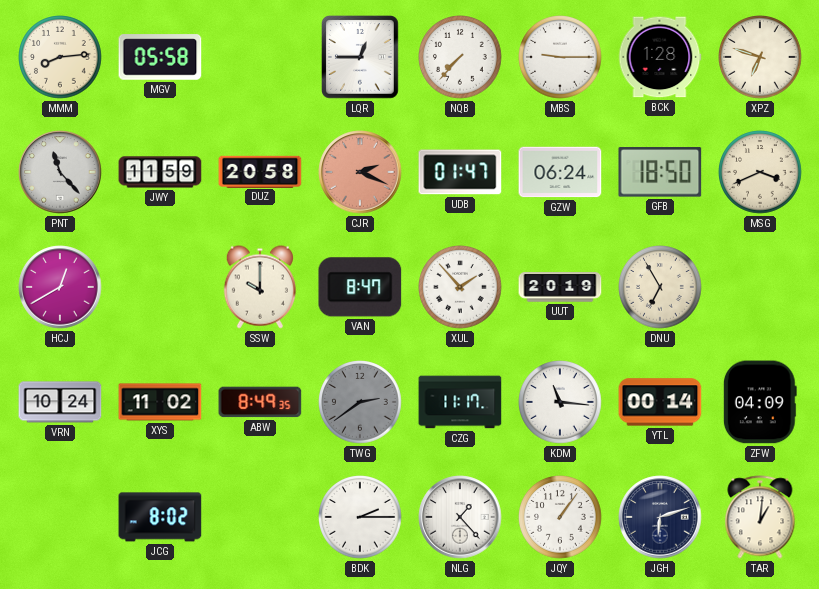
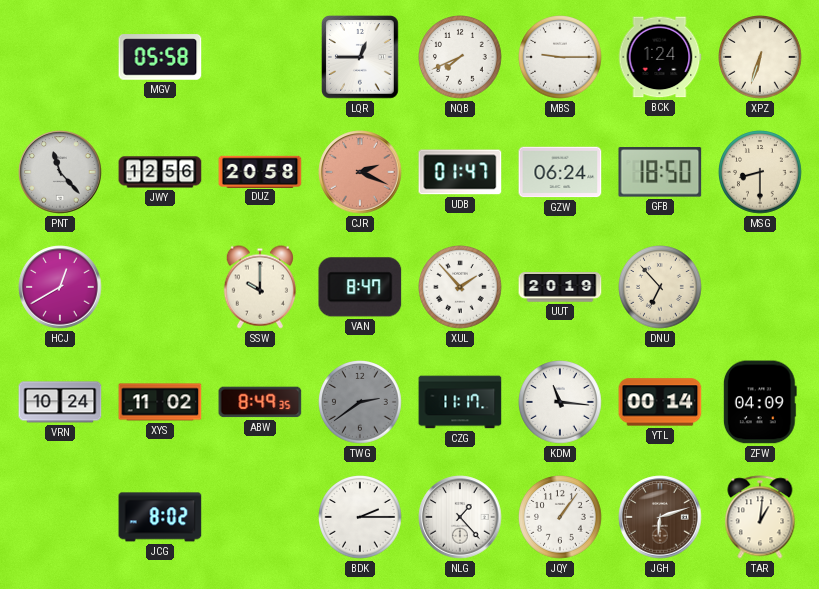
MMM: 8:14 -> none (60, 57)
NQB: 7:37 -> 7:41 (460, 57)
BCK: 1:28 -> 1:24 (660, 57)
XPZ: 6:48 -> 6:33 (760, 57)
JWY: 11:59 -> 12:56 (160, 172)
MSG: 3:41 -> 8:30 (760, 172)
DNU: 6:55 -> 6:53 (660, 287)
JGH dial: navy -> brown (660, 517)
